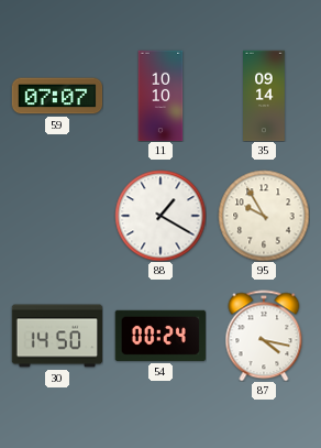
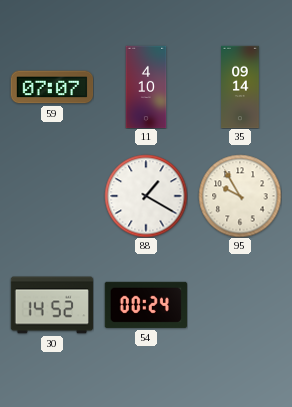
11: 10:10 -> 4:10 (146, 87)
30: 14:50 -> 14:52 (52, 305)
87: 4:17 -> none (264, 336)
